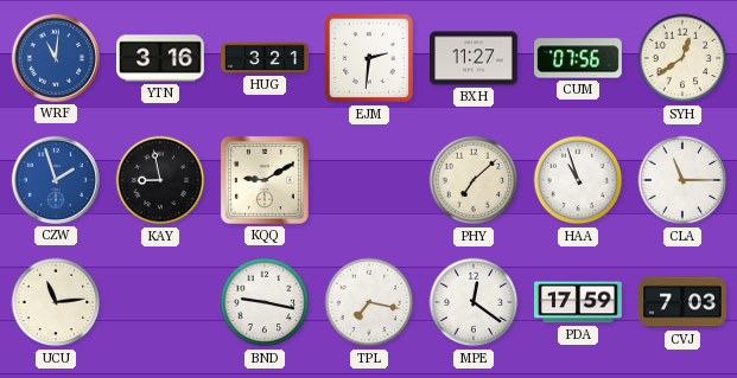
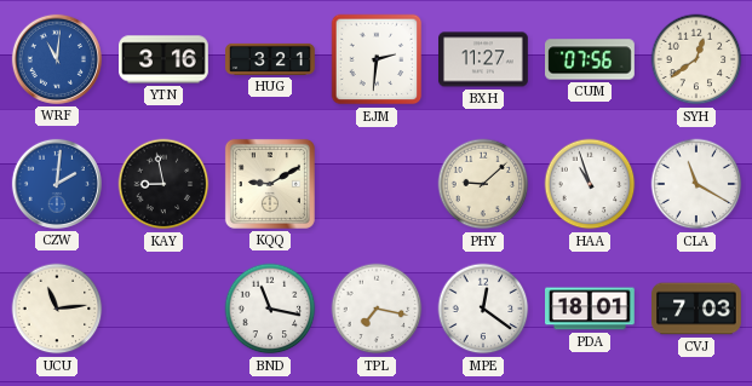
CZW: 1:57 -> 2:01 (57, 184)
PHY: 7:08 -> 9:08 (483, 184)
CLA: 11:15 -> 11:20 (696, 184)
BND: 9:17 -> 11:17 (270, 309)
PDA: 17:59 -> 18:01 (591, 309)
